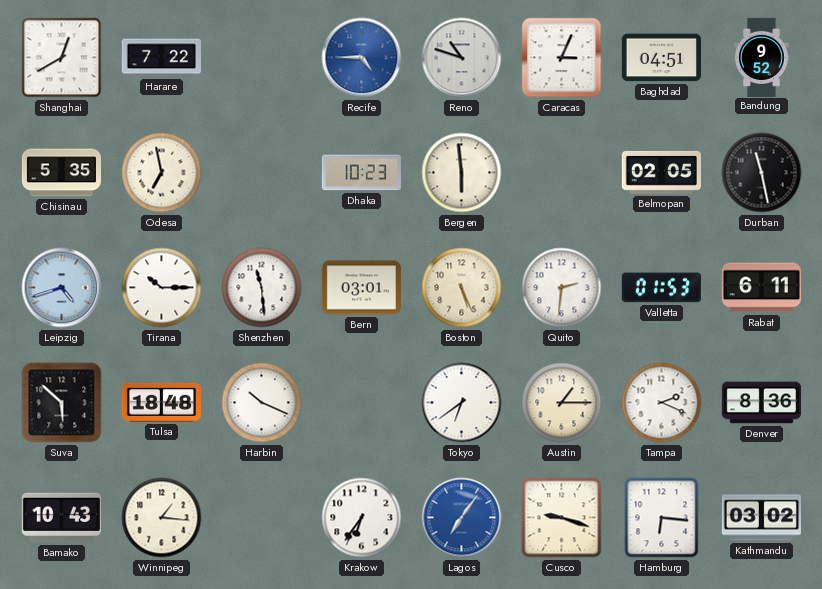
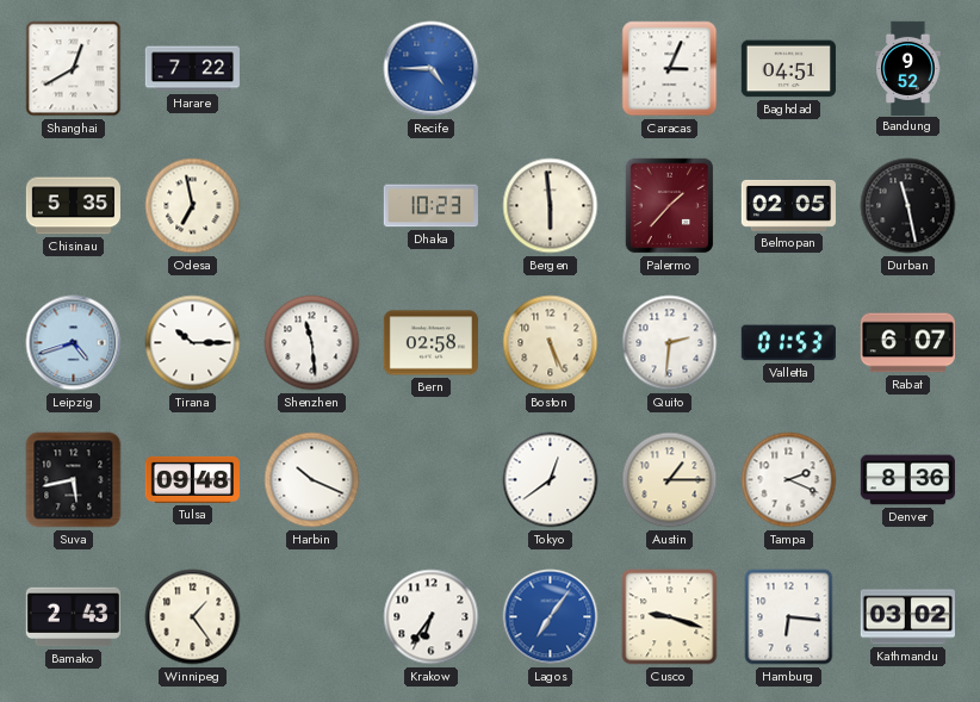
Reno: 10:48 -> none (462, 58)
Palermo: none -> 1:37 (670, 206)
Bern: 03:01 -> 02:58 (430, 343)
Rabat: 6:11 -> 6:07 (907, 343)
Suva: 5:52 -> 5:43 (74, 480)
Tulsa: 18:48 -> 09:48 (192, 479)
Tokyo: 6:39 -> 12:39 (551, 480)
Bamako: 10:43 -> 2:43 (73, 617)
Winnipeg: 1:16 -> 1:24 (193, 617)
